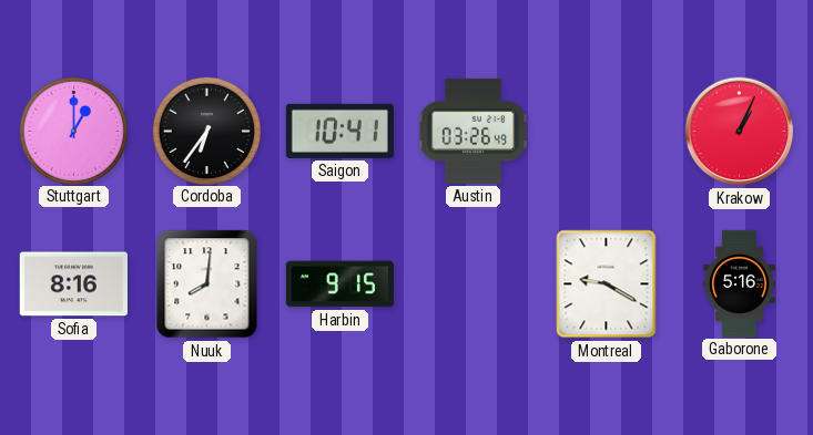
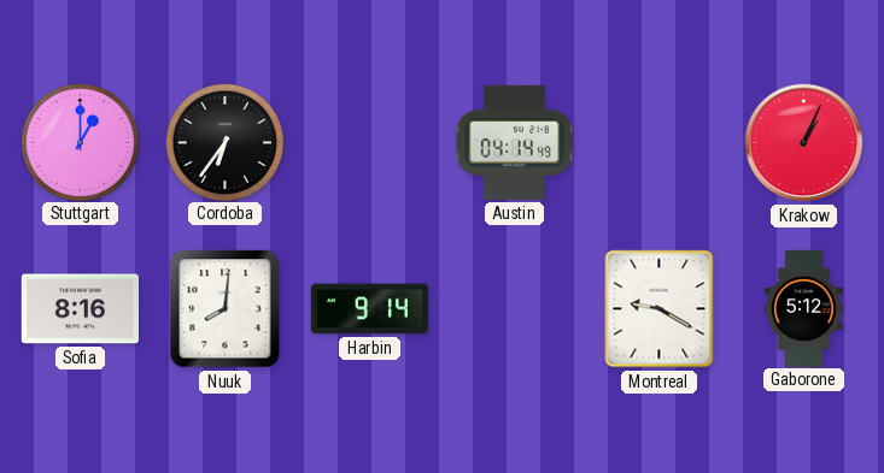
Saigon: 10:41 -> none (339, 131)
Austin: 03:26 -> 04:14 (515, 142)
Harbin: 9:15 -> 9:14 (369, 309)
Gaborone: 5:16 -> 5:12 (803, 308)
